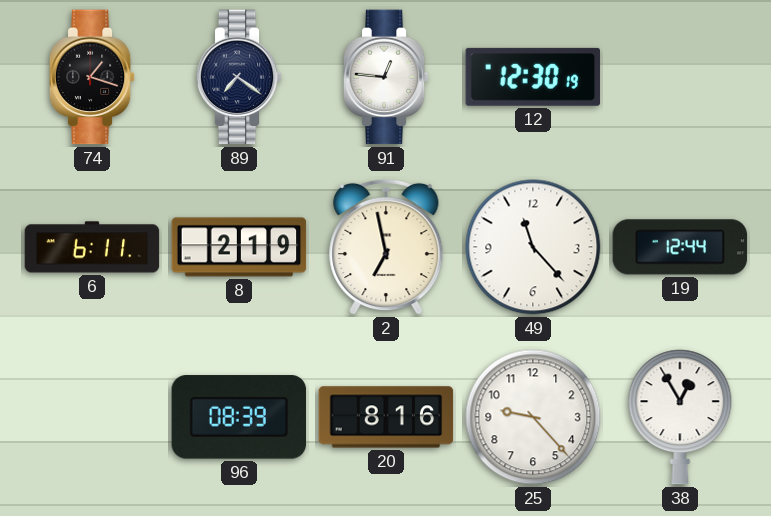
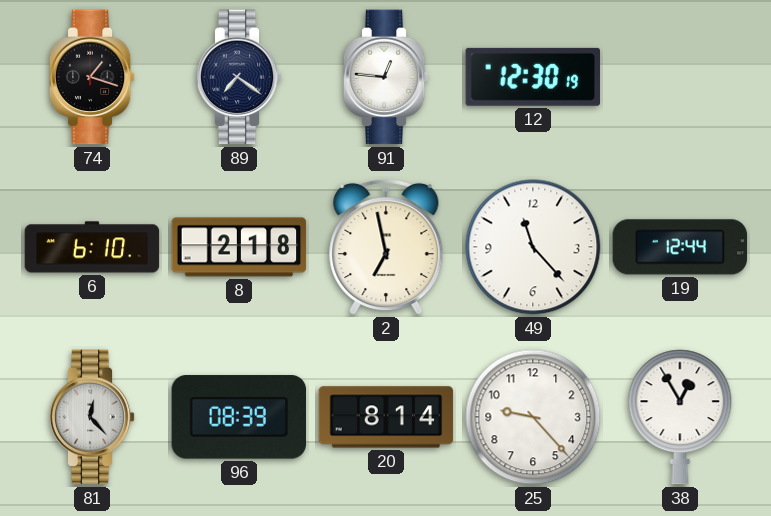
6: 6:11 -> 6:10 (92, 247)
8: 2:19 -> 2:18 (239, 247)
81: none -> 12:23 (92, 417)
20: 8:16 -> 8:14 (386, 417)
